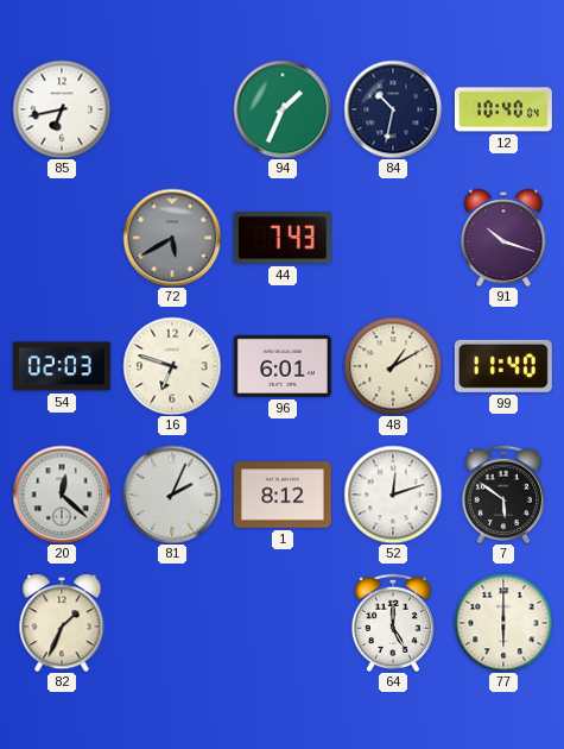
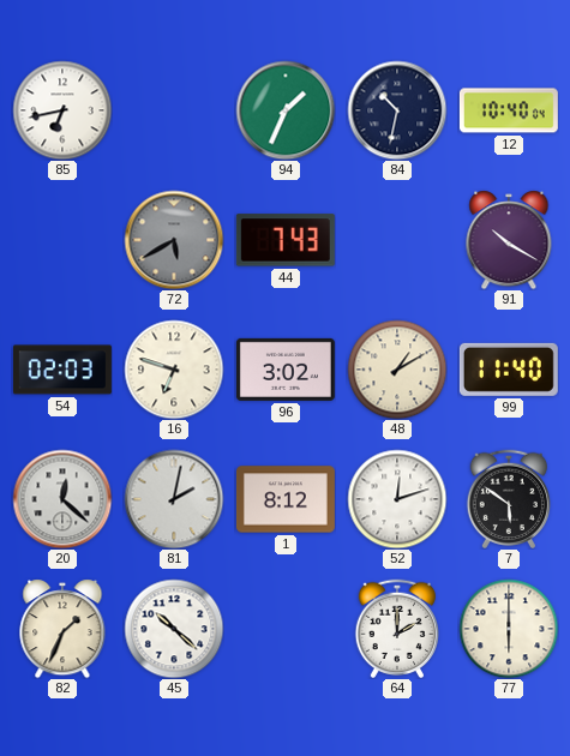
91: 10:18 -> 10:20 (509, 240)
96: 6:01 -> 3:02 (286, 370)
81: 2:04 -> 2:02 (174, 499)
45: none -> 10:22 (174, 629)
64: 5:00 -> 2:00 (396, 628)
